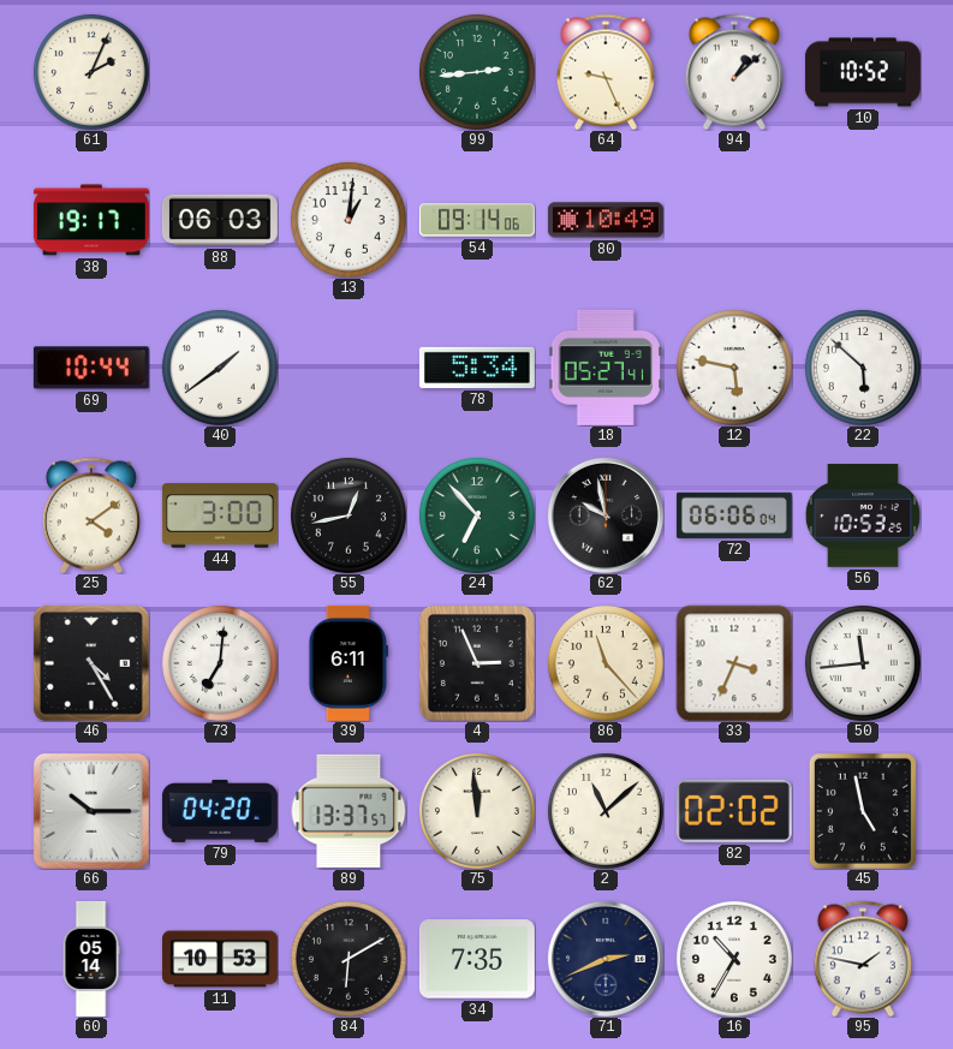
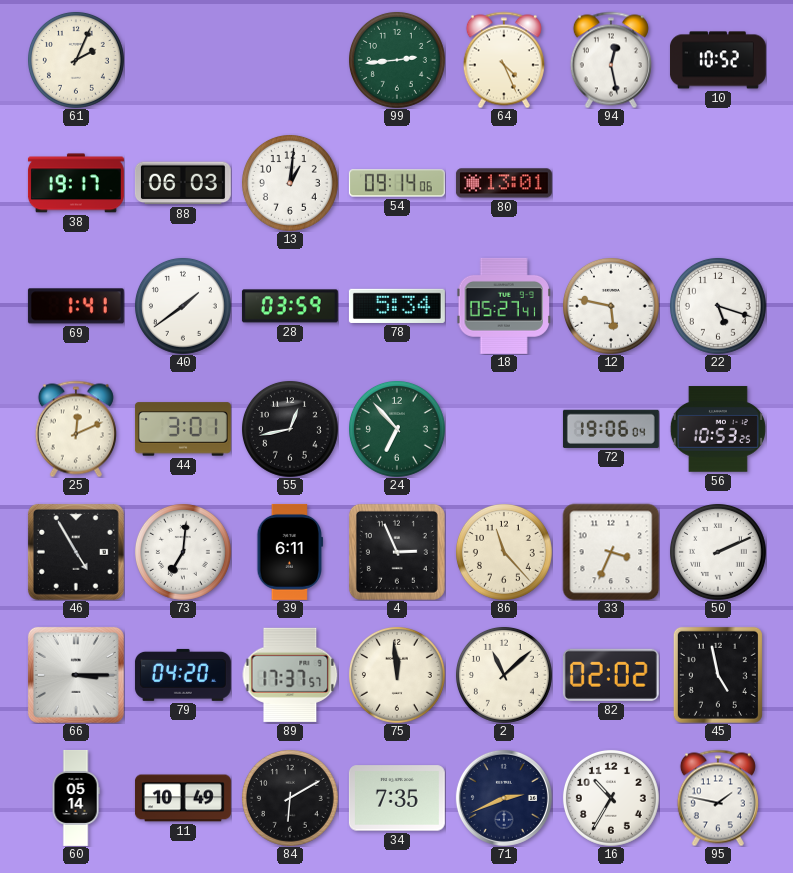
64: 9:26 -> 4:26 (504, 60)
94: 1:08 -> 12:28 (611, 60)
80: 10:49 -> 13:01 (504, 183)
69: 10:44 -> 1:41 (76, 306)
28: none -> 03:59 (290, 306)
22: 5:52 -> 5:18 (718, 306)
25: 4:09 -> 12:11 (76, 429)
44: 3:00 -> 3:01 (183, 429)
62: 9:58 -> none (606, 515)
72: 06:06 -> 19:06 (611, 429)
46: 4:25 -> 4:55 (76, 552)
50: 11:44 -> 2:11 (718, 552)
66: 10:15 -> 3:15 (76, 675)
89: 13:37 -> 17:37 (290, 675)
11: 10:53 -> 10:49 (183, 798)
